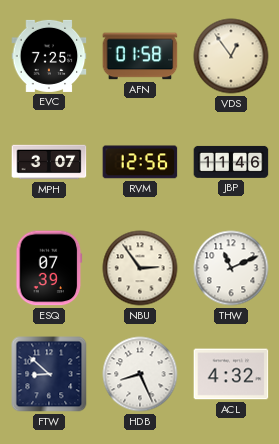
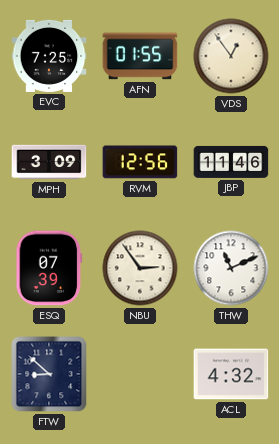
AFN: 01:58 -> 01:55 (140, 56)
MPH: 3:07 -> 3:09 (49, 162)
HDB: 8:26 -> none (140, 374)
